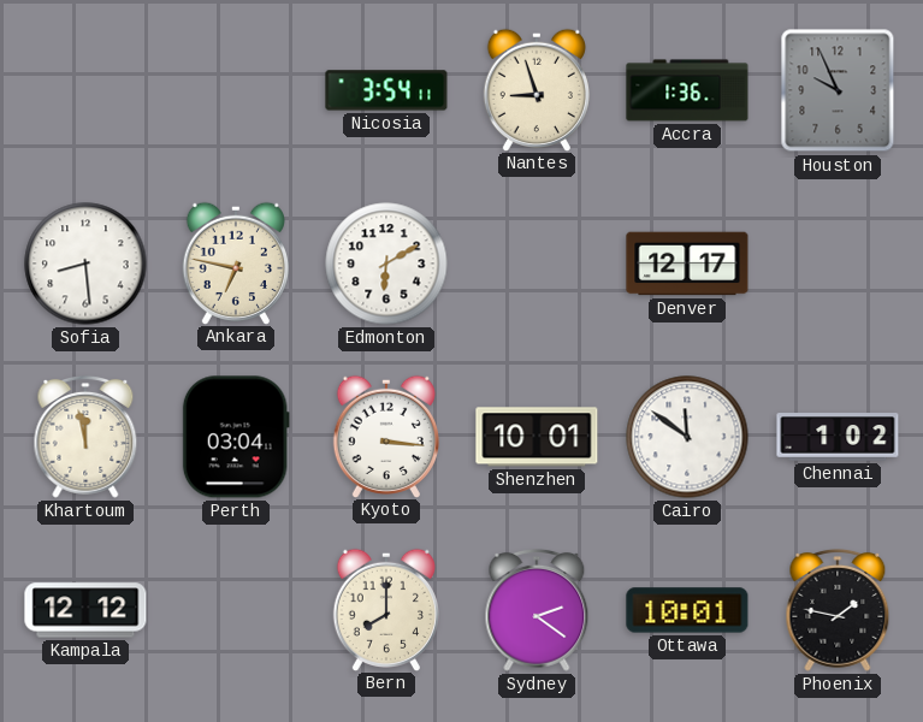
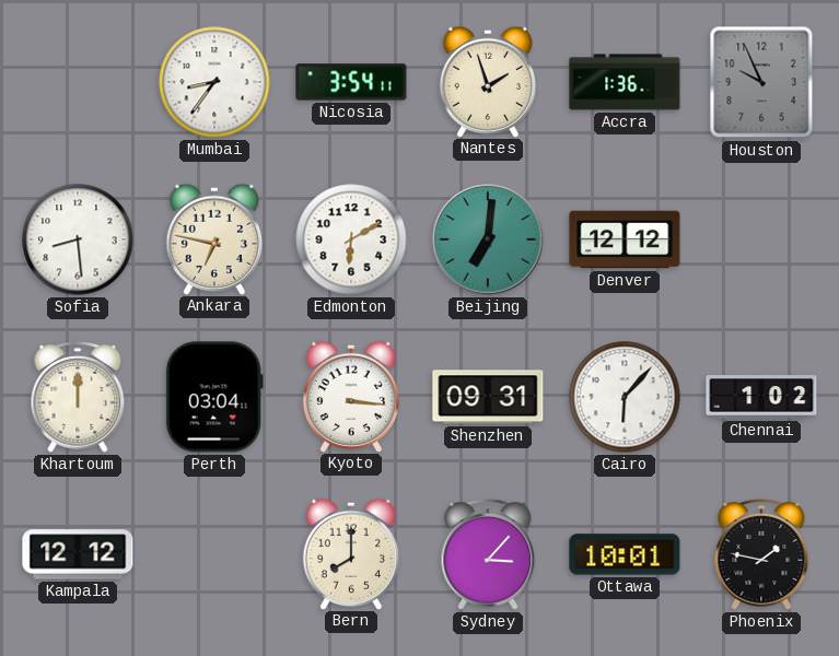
Mumbai: none -> 8:36 (214, 82)
Nantes: 8:57 -> 1:57 (488, 81)
Beijing: none -> 7:01 (488, 239)
Denver: 12:17 -> 12:12 (625, 239)
Khartoum: 11:58 -> 12:00 (78, 397)
Shenzhen: 10:01 -> 09:31 (488, 397)
Cairo: 11:51 -> 6:07 (625, 397)
Sydney: 2:21 -> 3:07 (488, 554)
